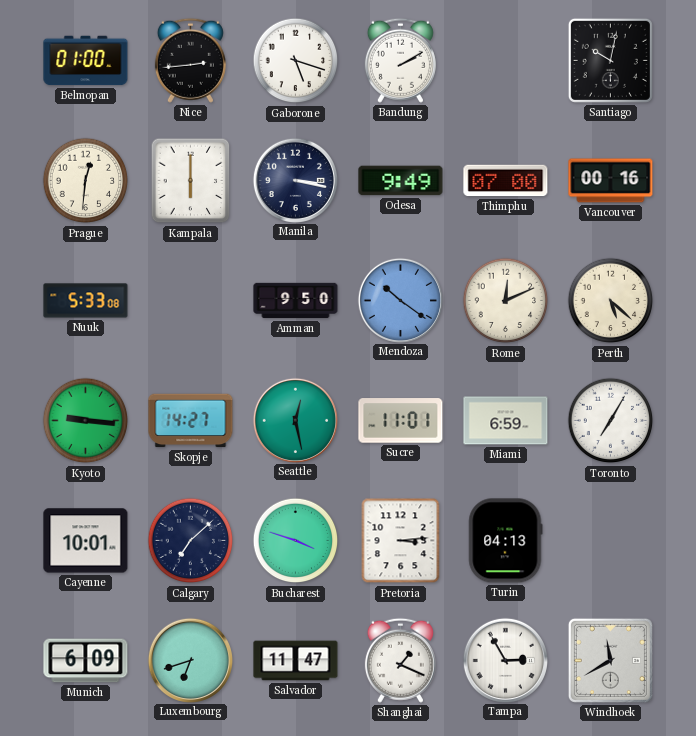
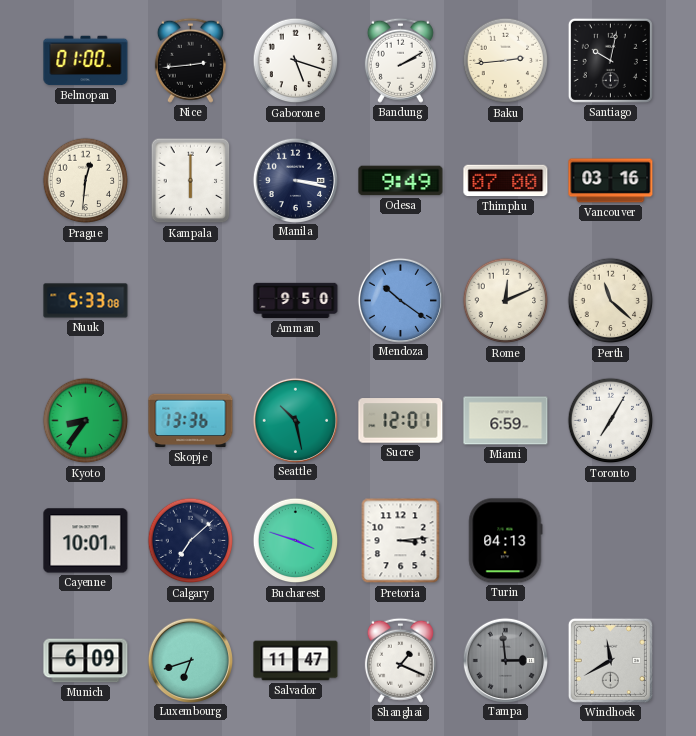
Baku: none -> 2:44 (506, 61)
Vancouver: 00:16 -> 03:16 (611, 181)
Perth: 5:22 -> 11:22 (611, 301)
Kyoto: 9:16 -> 8:36 (86, 421)
Skopje: 14:27 -> 13:36 (191, 421)
Seattle: 12:28 -> 10:28 (295, 420)
Sucre: 11:01 -> 12:01 (401, 421)
Tampa: 2:55 -> 2:59 (505, 660)
Tampa dial: white -> grey (505, 660)
